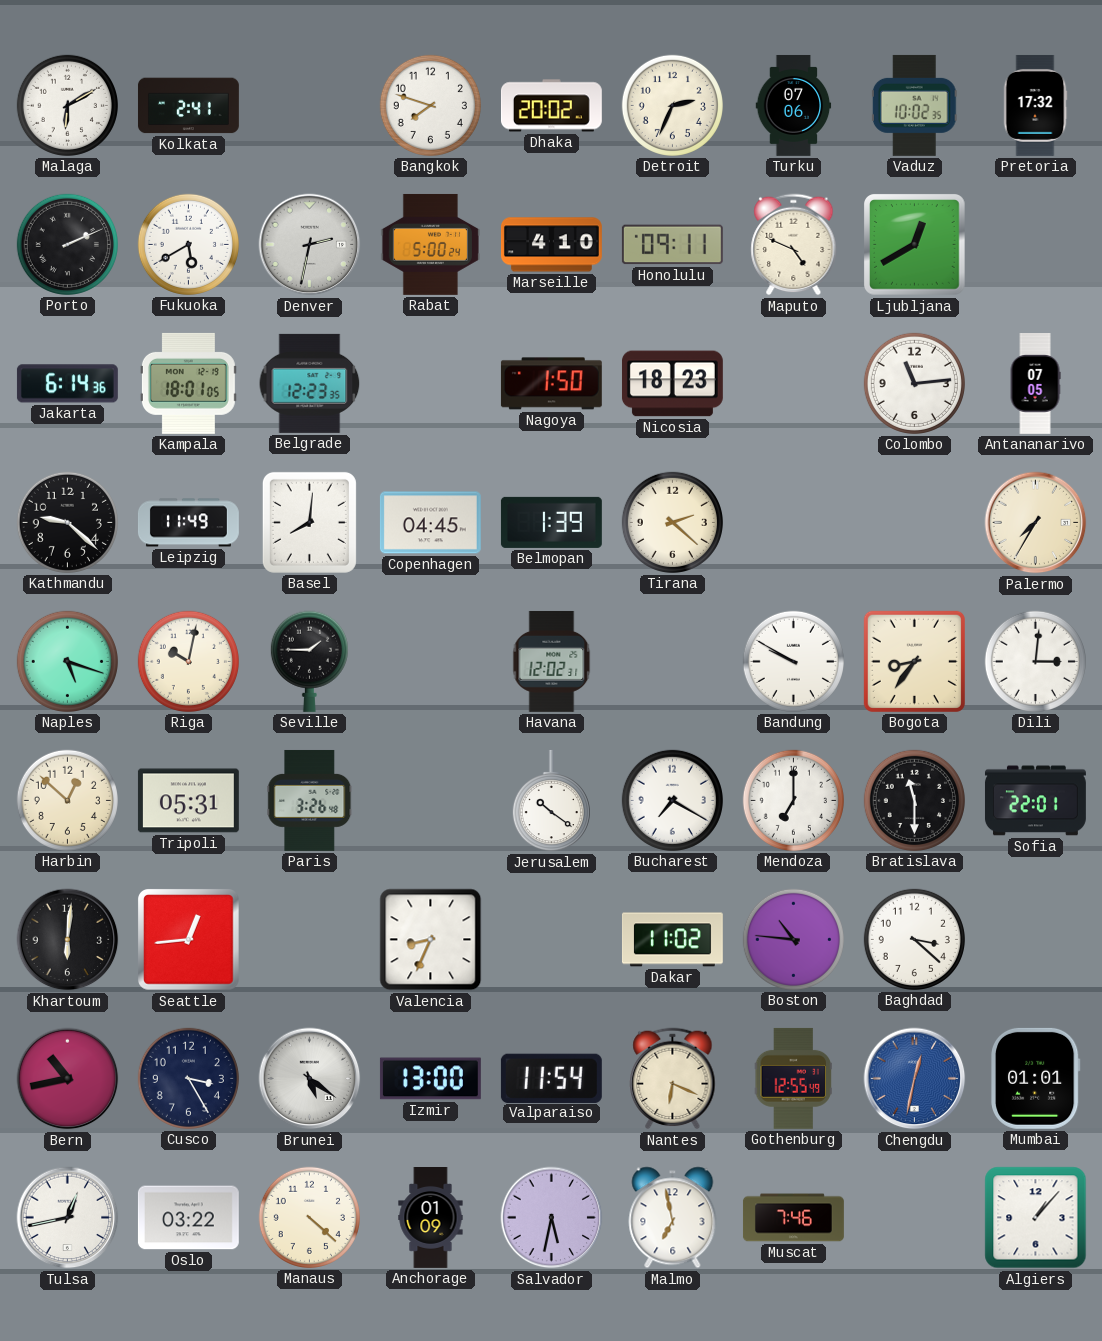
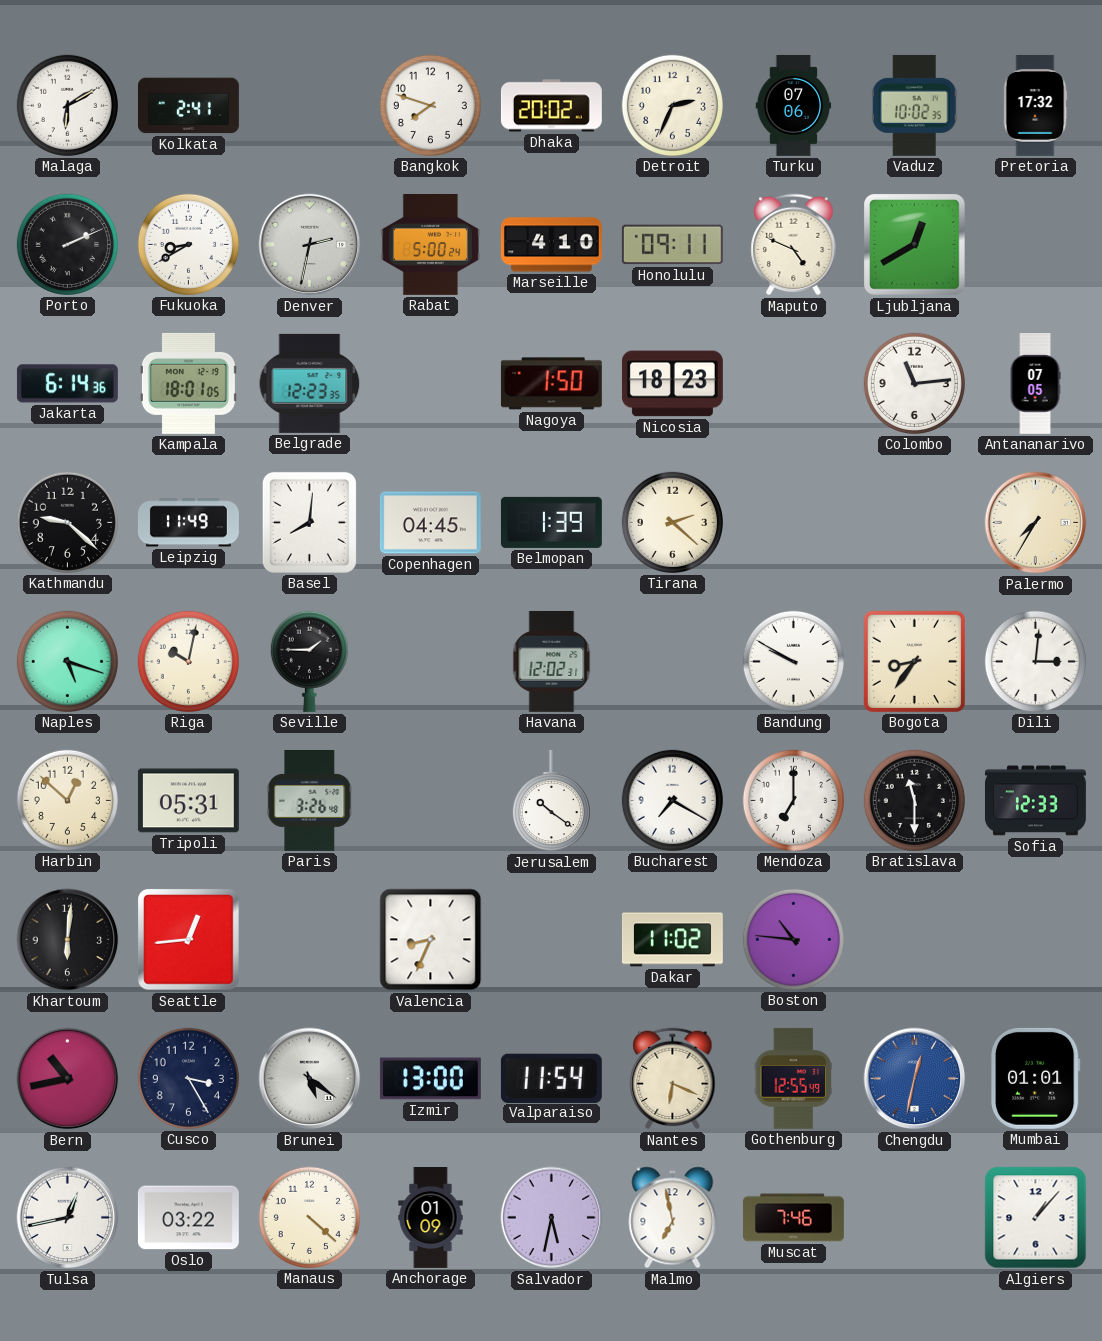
Fukuoka: 5:40 -> 8:40 (188, 244)
Sofia: 22:01 -> 12:33 (1035, 801)
Baghdad: 3:22 -> none (914, 939)
